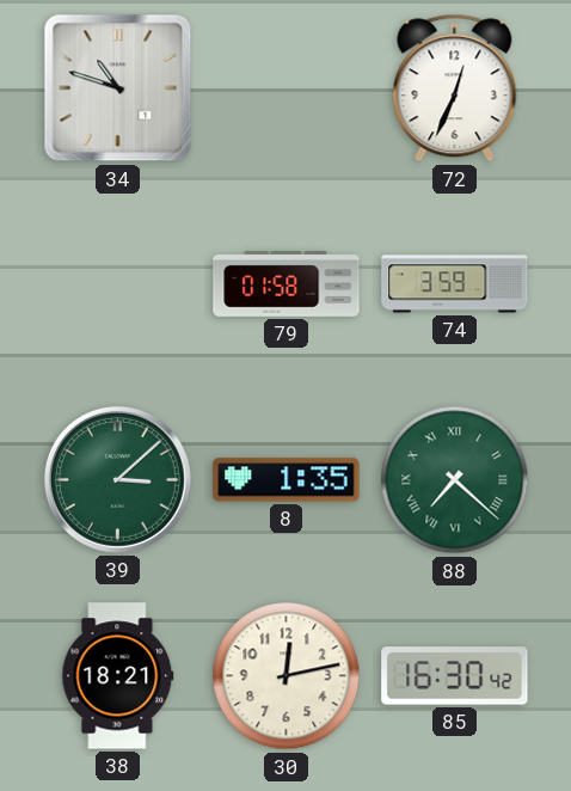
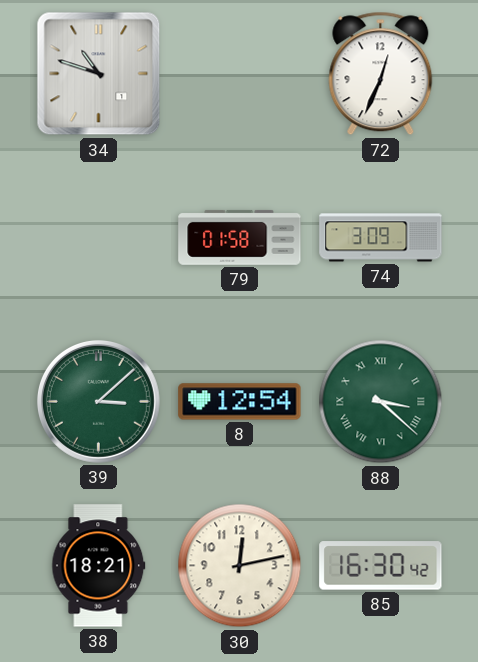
74: 3:59 -> 3:09 (381, 238)
8: 1:35 -> 12:54 (240, 402)
88: 7:22 -> 3:22 (381, 402)
